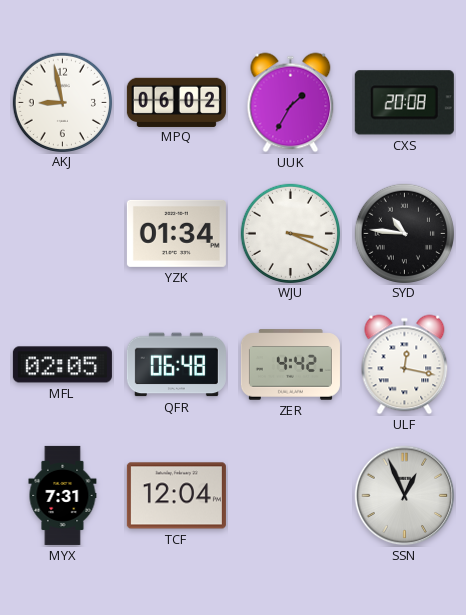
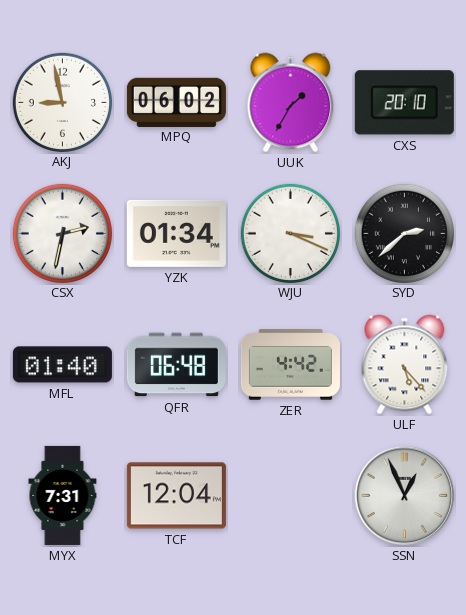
CXS: 20:08 -> 20:10 (404, 103)
CSX: none -> 2:32 (62, 233)
SYD: 10:46 -> 2:38 (404, 233)
MFL: 02:05 -> 01:40 (62, 365)
ULF: 12:17 -> 5:23 (405, 365)
